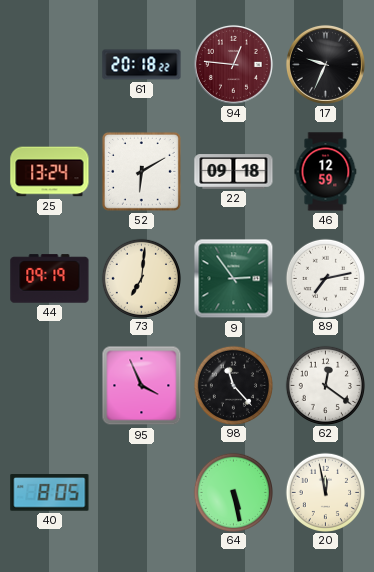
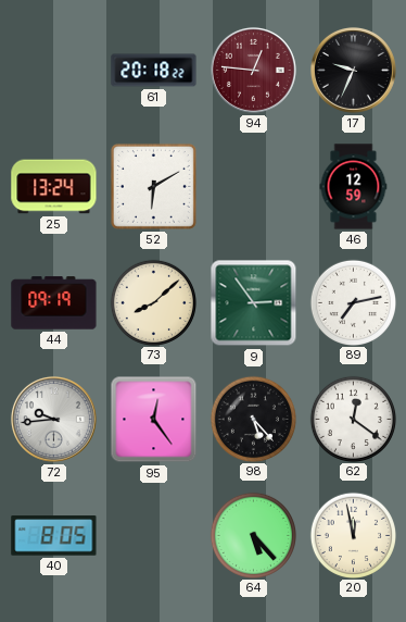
22: 09:18 -> none (234, 172)
73: 7:01 -> 8:08 (153, 302)
72: none -> 9:44 (53, 419)
95: 3:56 -> 12:24 (154, 420)
98: 11:23 -> 5:23 (253, 419)
64: 5:28 -> 5:23 (253, 535)
